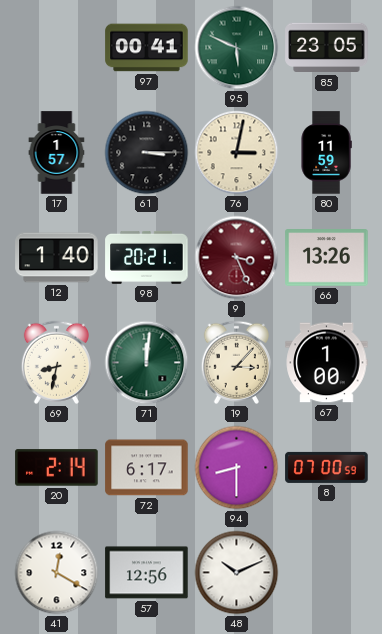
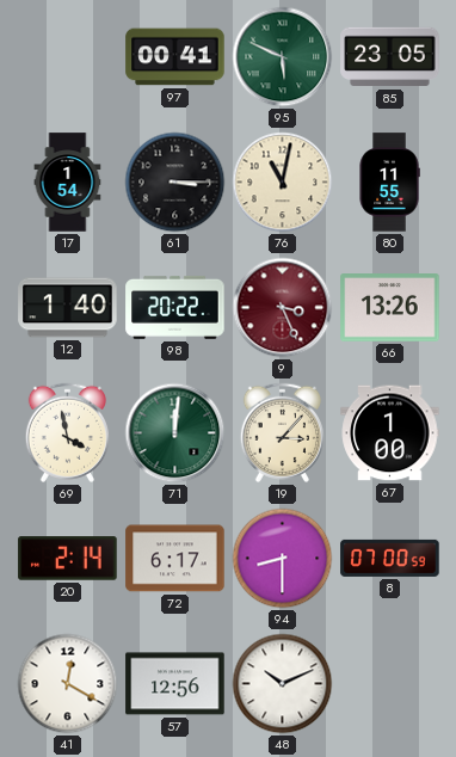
17: 1:57 -> 1:54 (68, 183)
76: 3:02 -> 11:02 (283, 183)
80: 11:59 -> 11:55 (389, 183)
98: 20:21 -> 20:22 (175, 307)
69: 8:32 -> 3:58 (67, 432)
